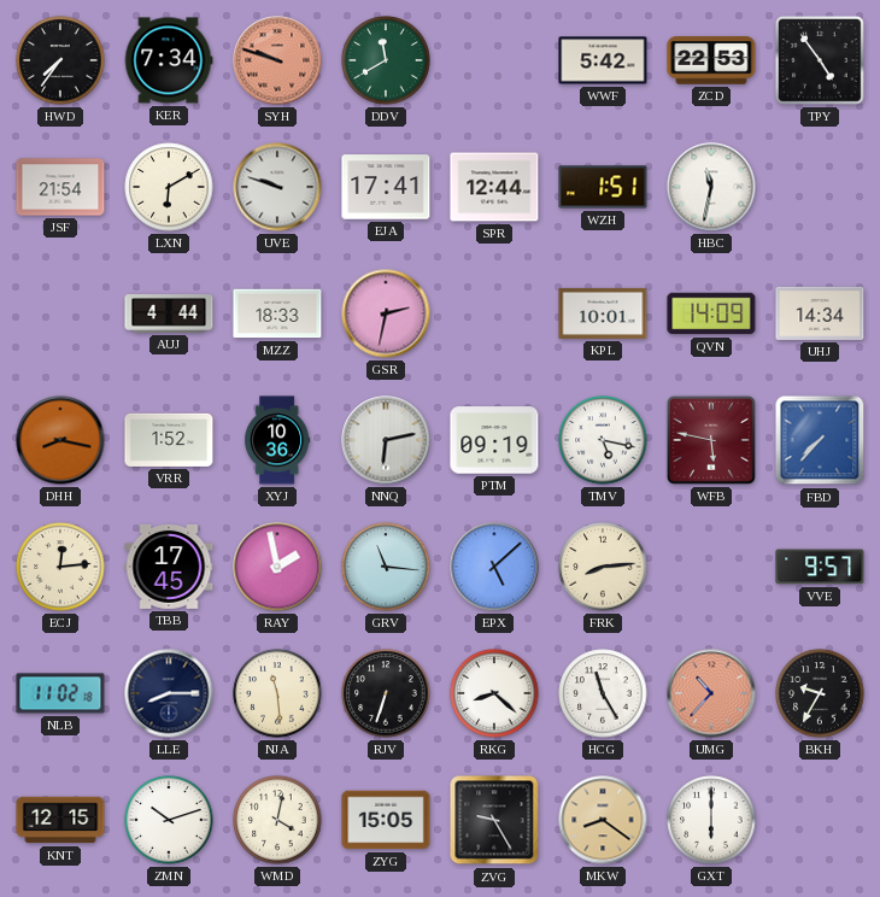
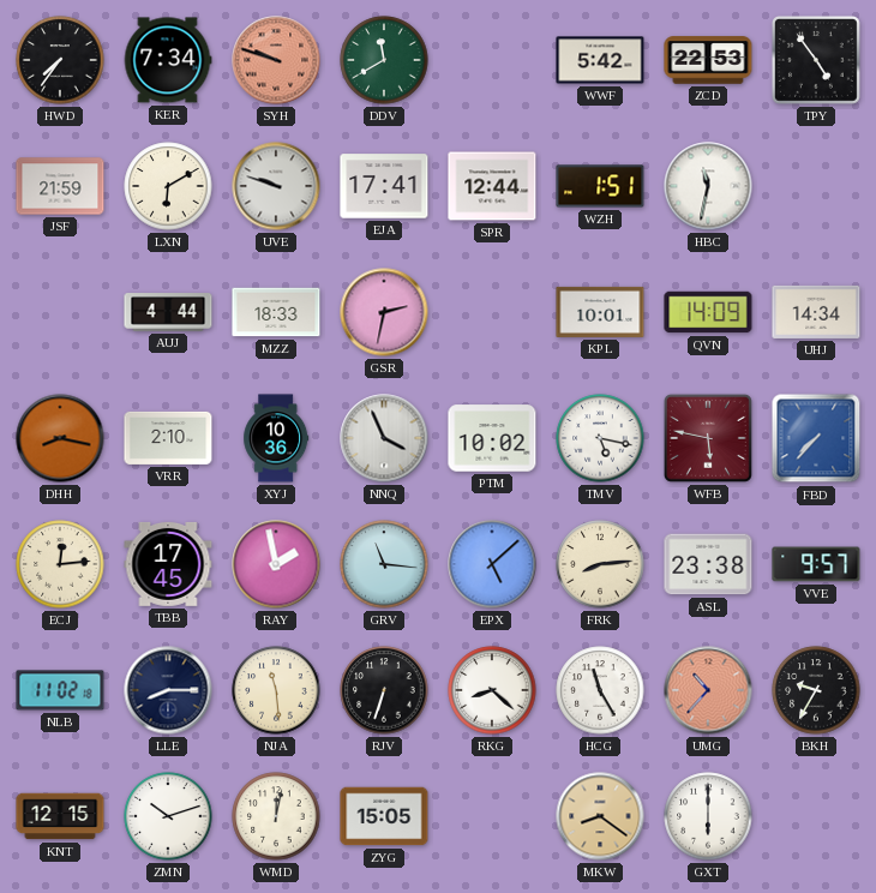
JSF: 21:54 -> 21:59 (60, 186)
VRR: 1:52 -> 2:10 (168, 438)
NNQ: 6:13 -> 3:56 (384, 438)
PTM: 09:19 -> 10:02 (492, 438)
ASL: none -> 23:38 (708, 564)
WMD: 4:02 -> 12:02 (276, 816)
ZVG: 9:25 -> none (494, 820)
